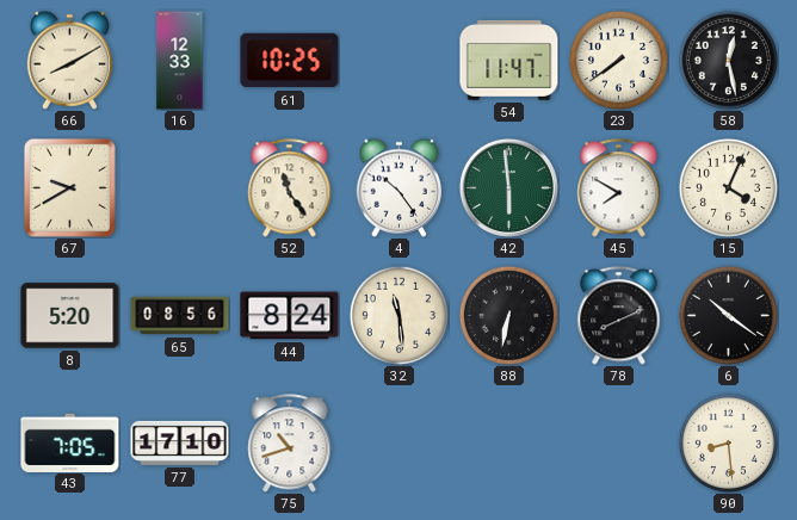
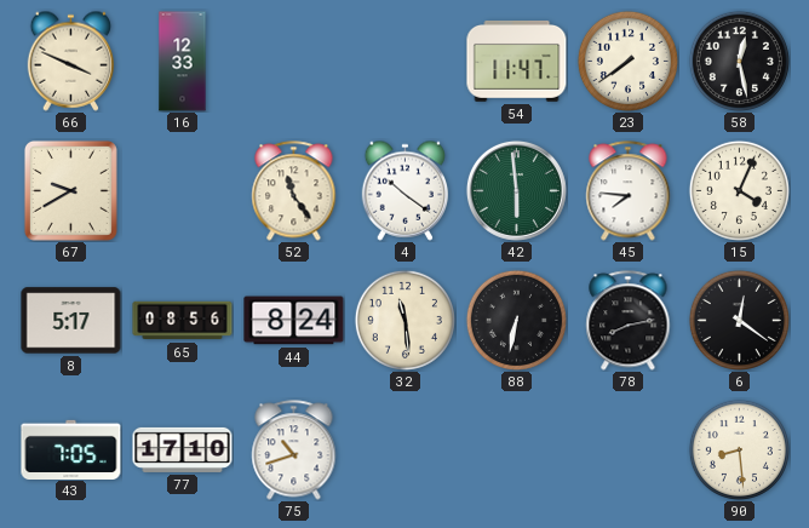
66: 8:10 -> 3:49 (71, 61)
61: 10:25 -> none (290, 61)
4: 10:24 -> 10:21 (406, 190)
45: 7:50 -> 7:46 (629, 191)
8: 5:20 -> 5:17 (71, 321)
78: 8:11 -> 8:13 (629, 321)
6: 10:21 -> 12:21 (739, 320)
